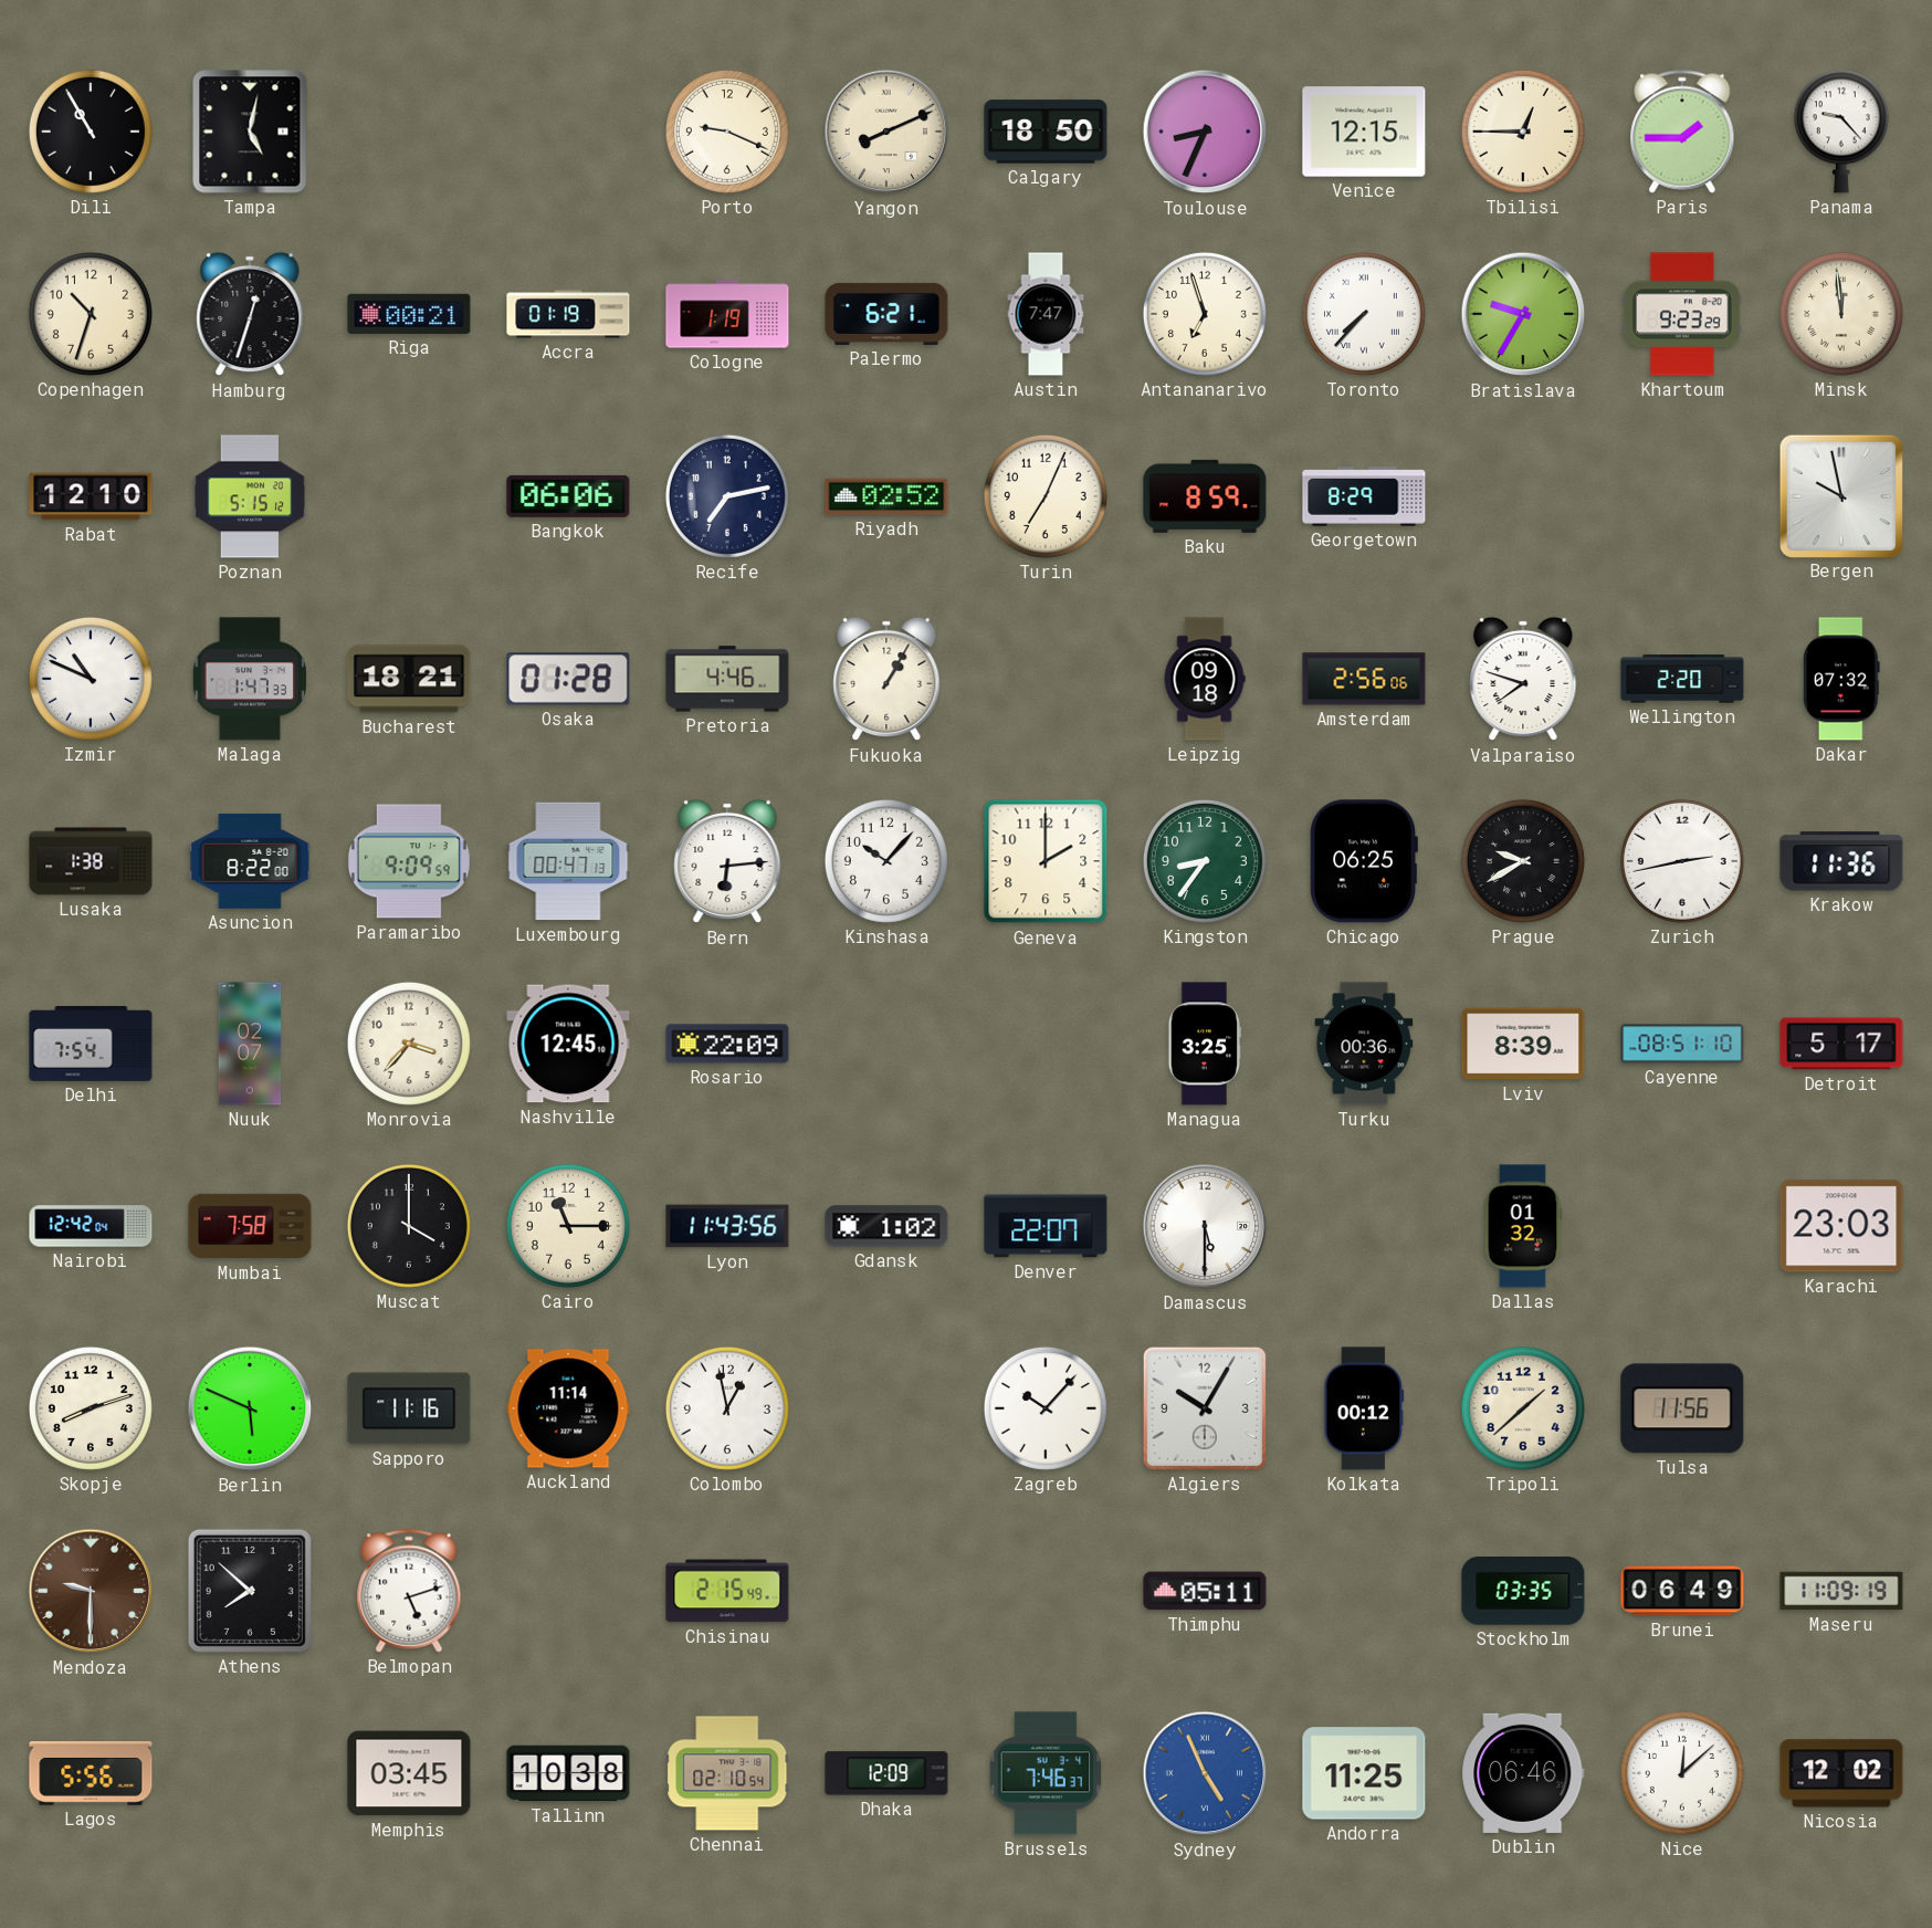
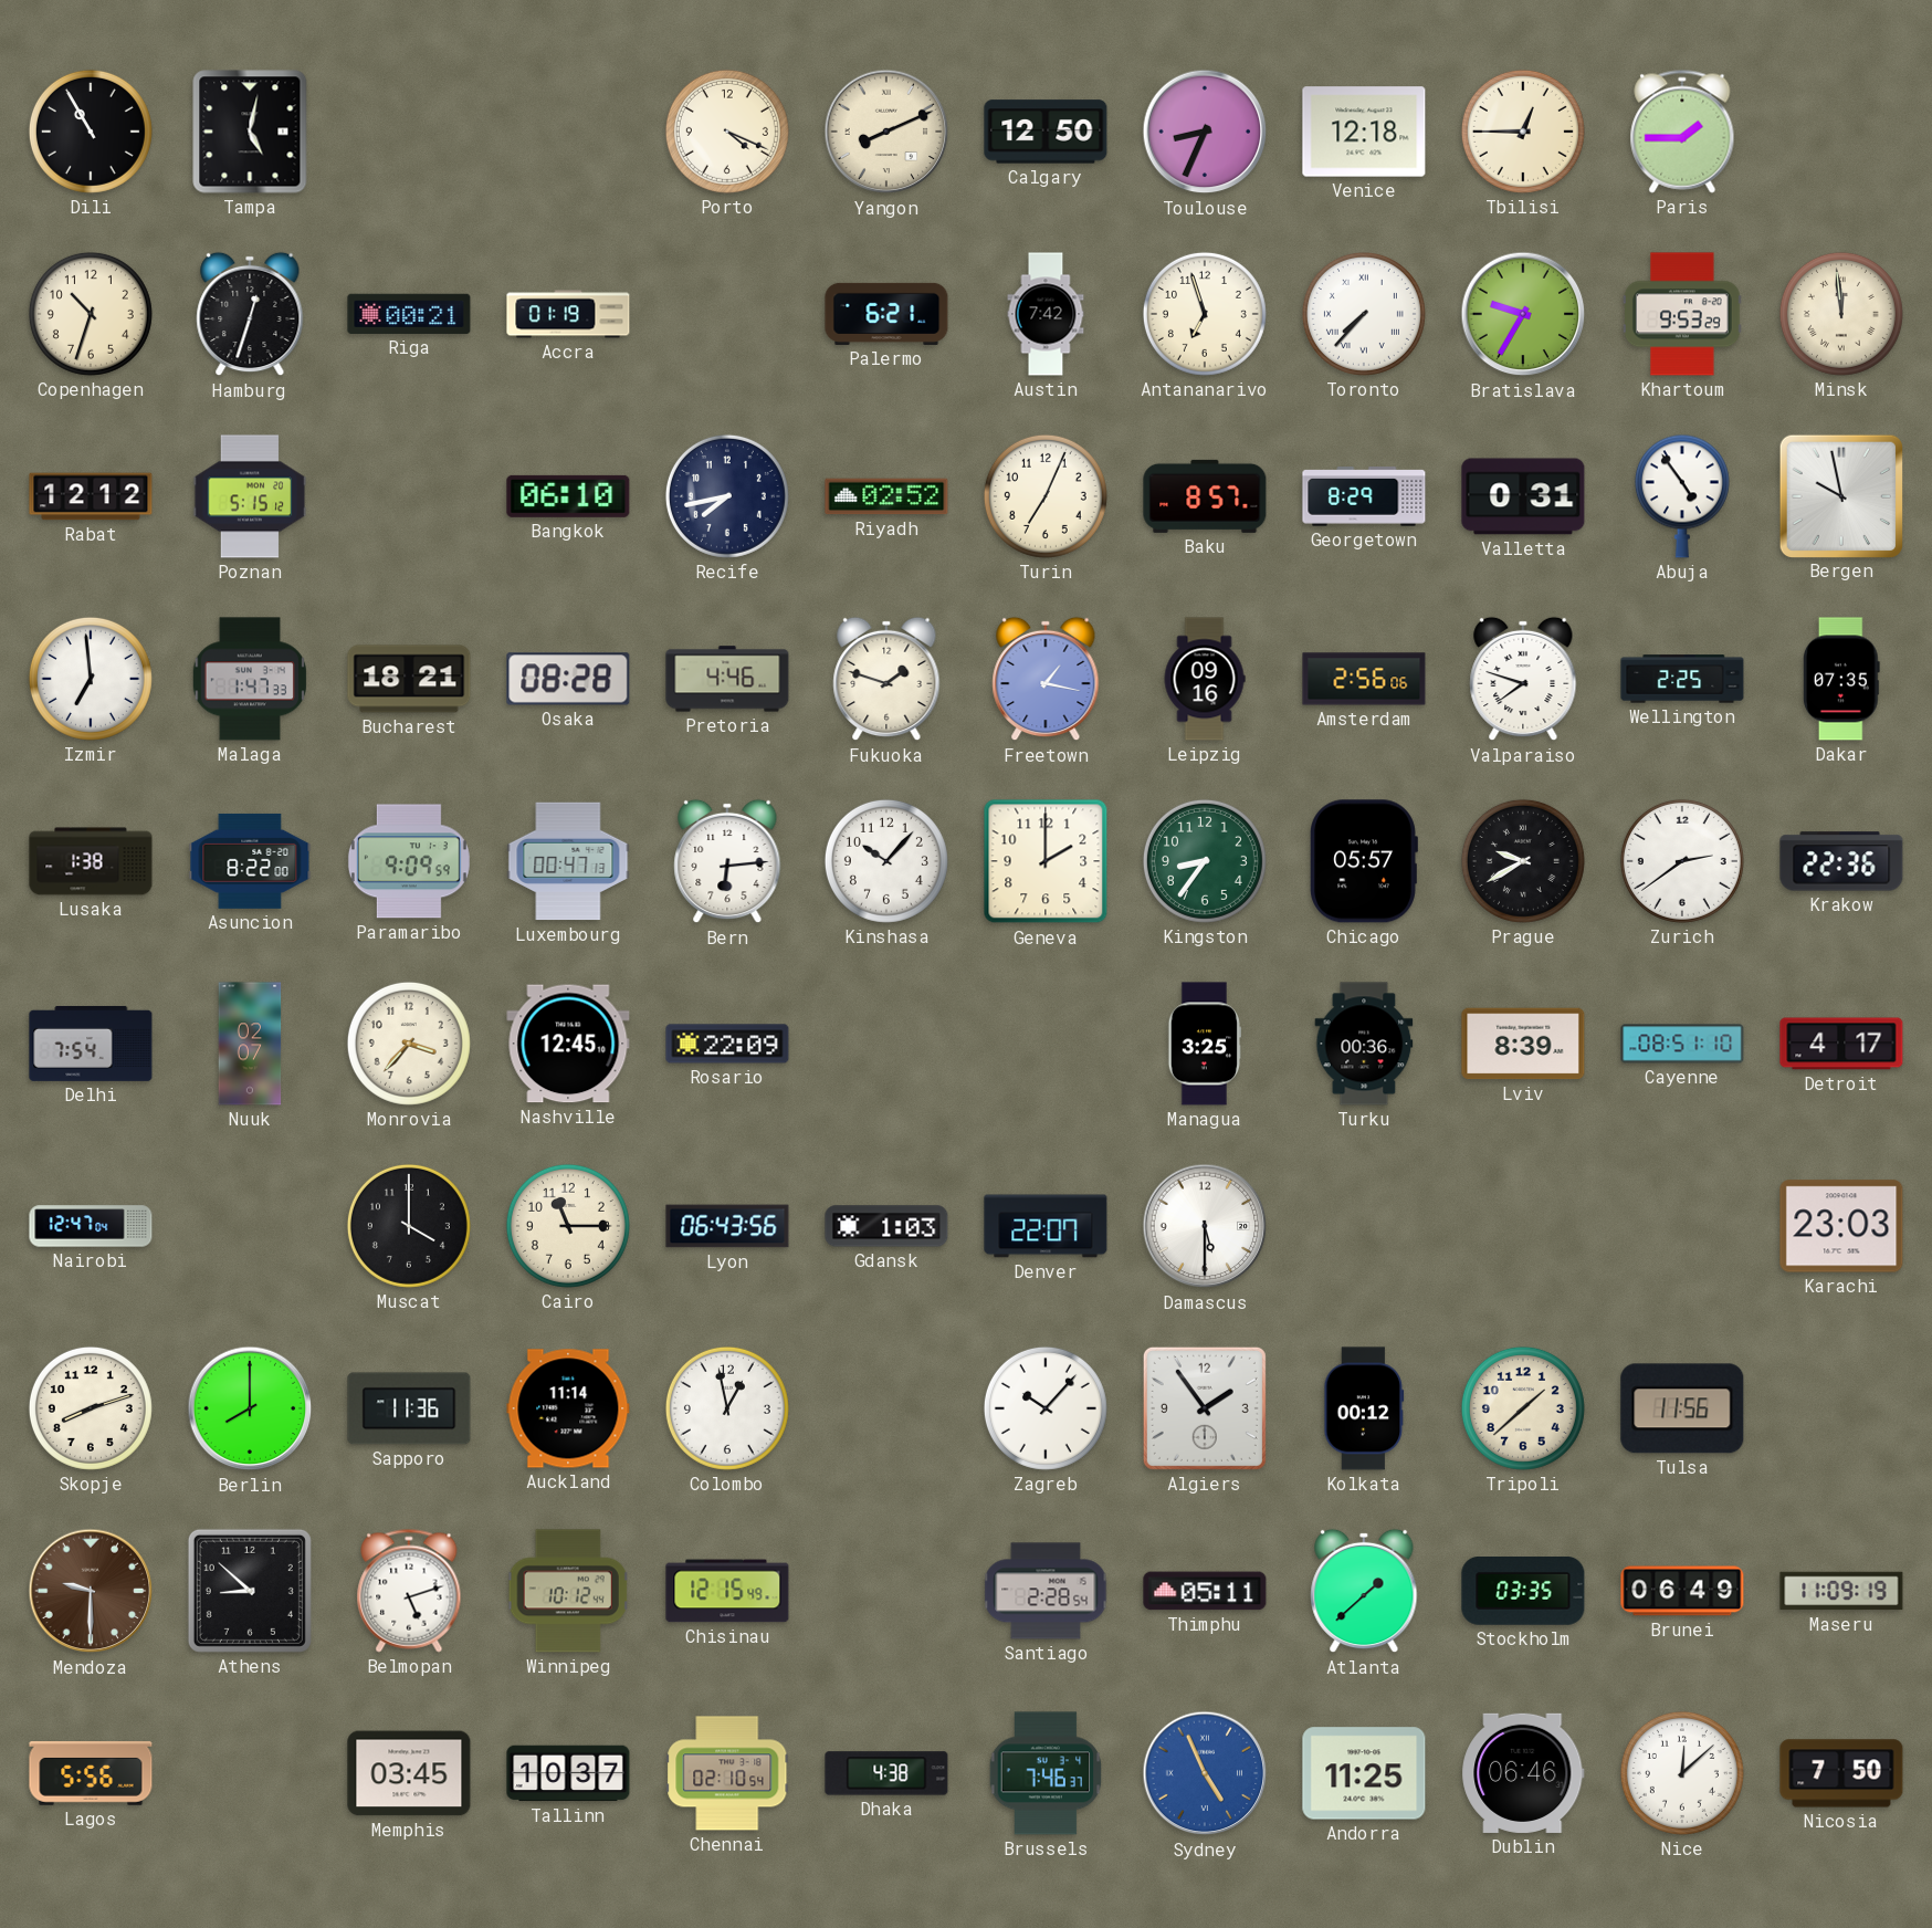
Porto: 9:19 -> 4:19 (727, 132)
Calgary: 18:50 -> 12:50 (1046, 132)
Venice: 12:15 -> 12:18 (1364, 132)
Panama: 9:23 -> none (1841, 132)
Cologne: 1:19 -> none (727, 314)
Austin: 7:47 -> 7:42 (1046, 314)
Khartoum: 9:23 -> 9:53 (1683, 314)
Rabat: 12:10 -> 12:12 (91, 496)
Bangkok: 06:06 -> 06:10 (568, 496)
Recife: 7:13 -> 7:43 (727, 496)
Baku: 8:59 -> 8:57 (1205, 496)
Valletta: none -> 0:31 (1523, 496)
Abuja: none -> 4:54 (1682, 496)
Izmir: 10:49 -> 6:59 (91, 679)
Osaka: 01:28 -> 08:28 (568, 679)
Fukuoka: 1:05 -> 1:48 (886, 679)
Freetown: none -> 1:17 (1046, 679)
Leipzig: 09:18 -> 09:16 (1205, 679)
Wellington: 2:20 -> 2:25 (1682, 679)
Dakar: 07:32 -> 07:35 (1841, 679)
Chicago: 06:25 -> 05:57 (1364, 861)
Zurich: 2:43 -> 2:39 (1682, 861)
Krakow: 11:36 -> 22:36 (1841, 861)
Detroit: 5:17 -> 4:17 (1841, 1044)
Nairobi: 12:42 -> 12:47 (91, 1226)
Mumbai: 7:58 -> none (250, 1226)
Lyon: 11:43 -> 06:43 (727, 1226)
Gdansk: 1:02 -> 1:03 (886, 1226)
Dallas: 01:32 -> none (1523, 1226)
Berlin: 5:49 -> 8:00 (250, 1408)
Sapporo: 11:16 -> 11:36 (409, 1408)
Algiers: 10:05 -> 1:54 (1205, 1408)
Athens: 7:52 -> 8:52 (250, 1591)
Winnipeg: none -> 10:12 (568, 1591)
Chisinau: 2:15 -> 12:15 (727, 1591)
Santiago: none -> 2:28 (1046, 1591)
Atlanta: none -> 1:38 (1364, 1591)
Tallinn: 10:38 -> 10:37 (568, 1773)
Dhaka: 12:09 -> 4:38 (886, 1773)
Nicosia: 12:02 -> 7:50 (1841, 1773)
